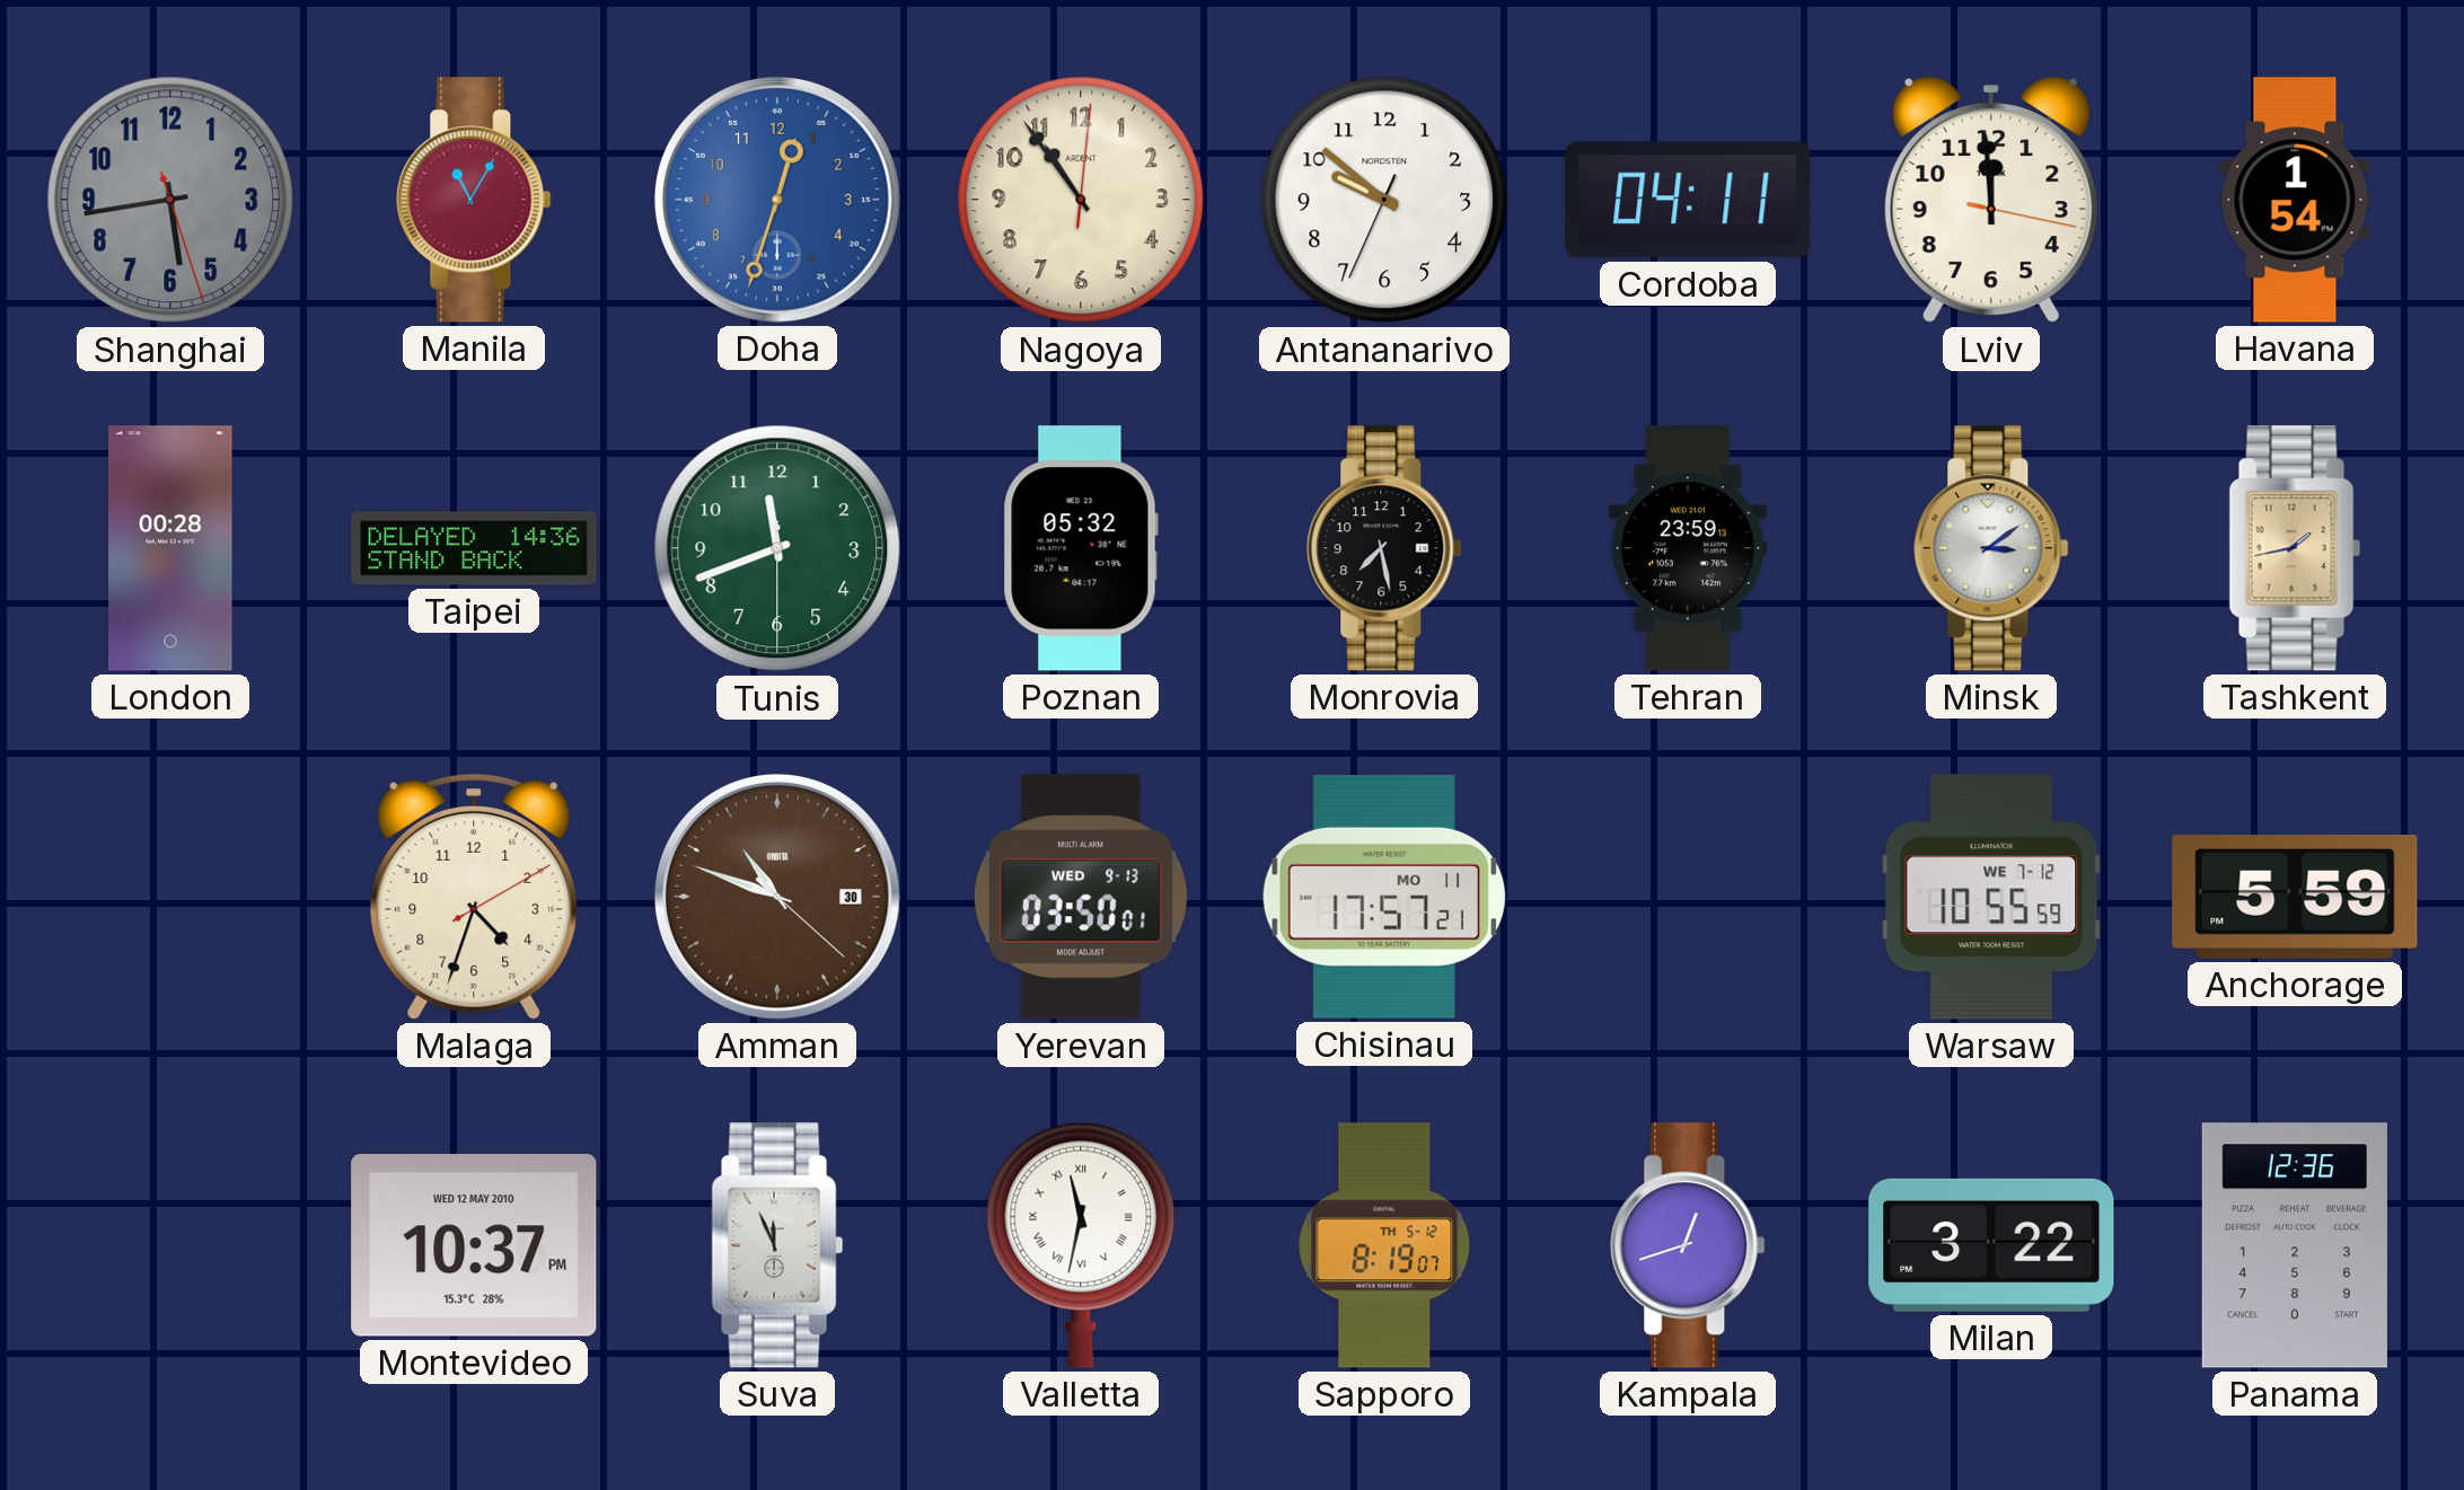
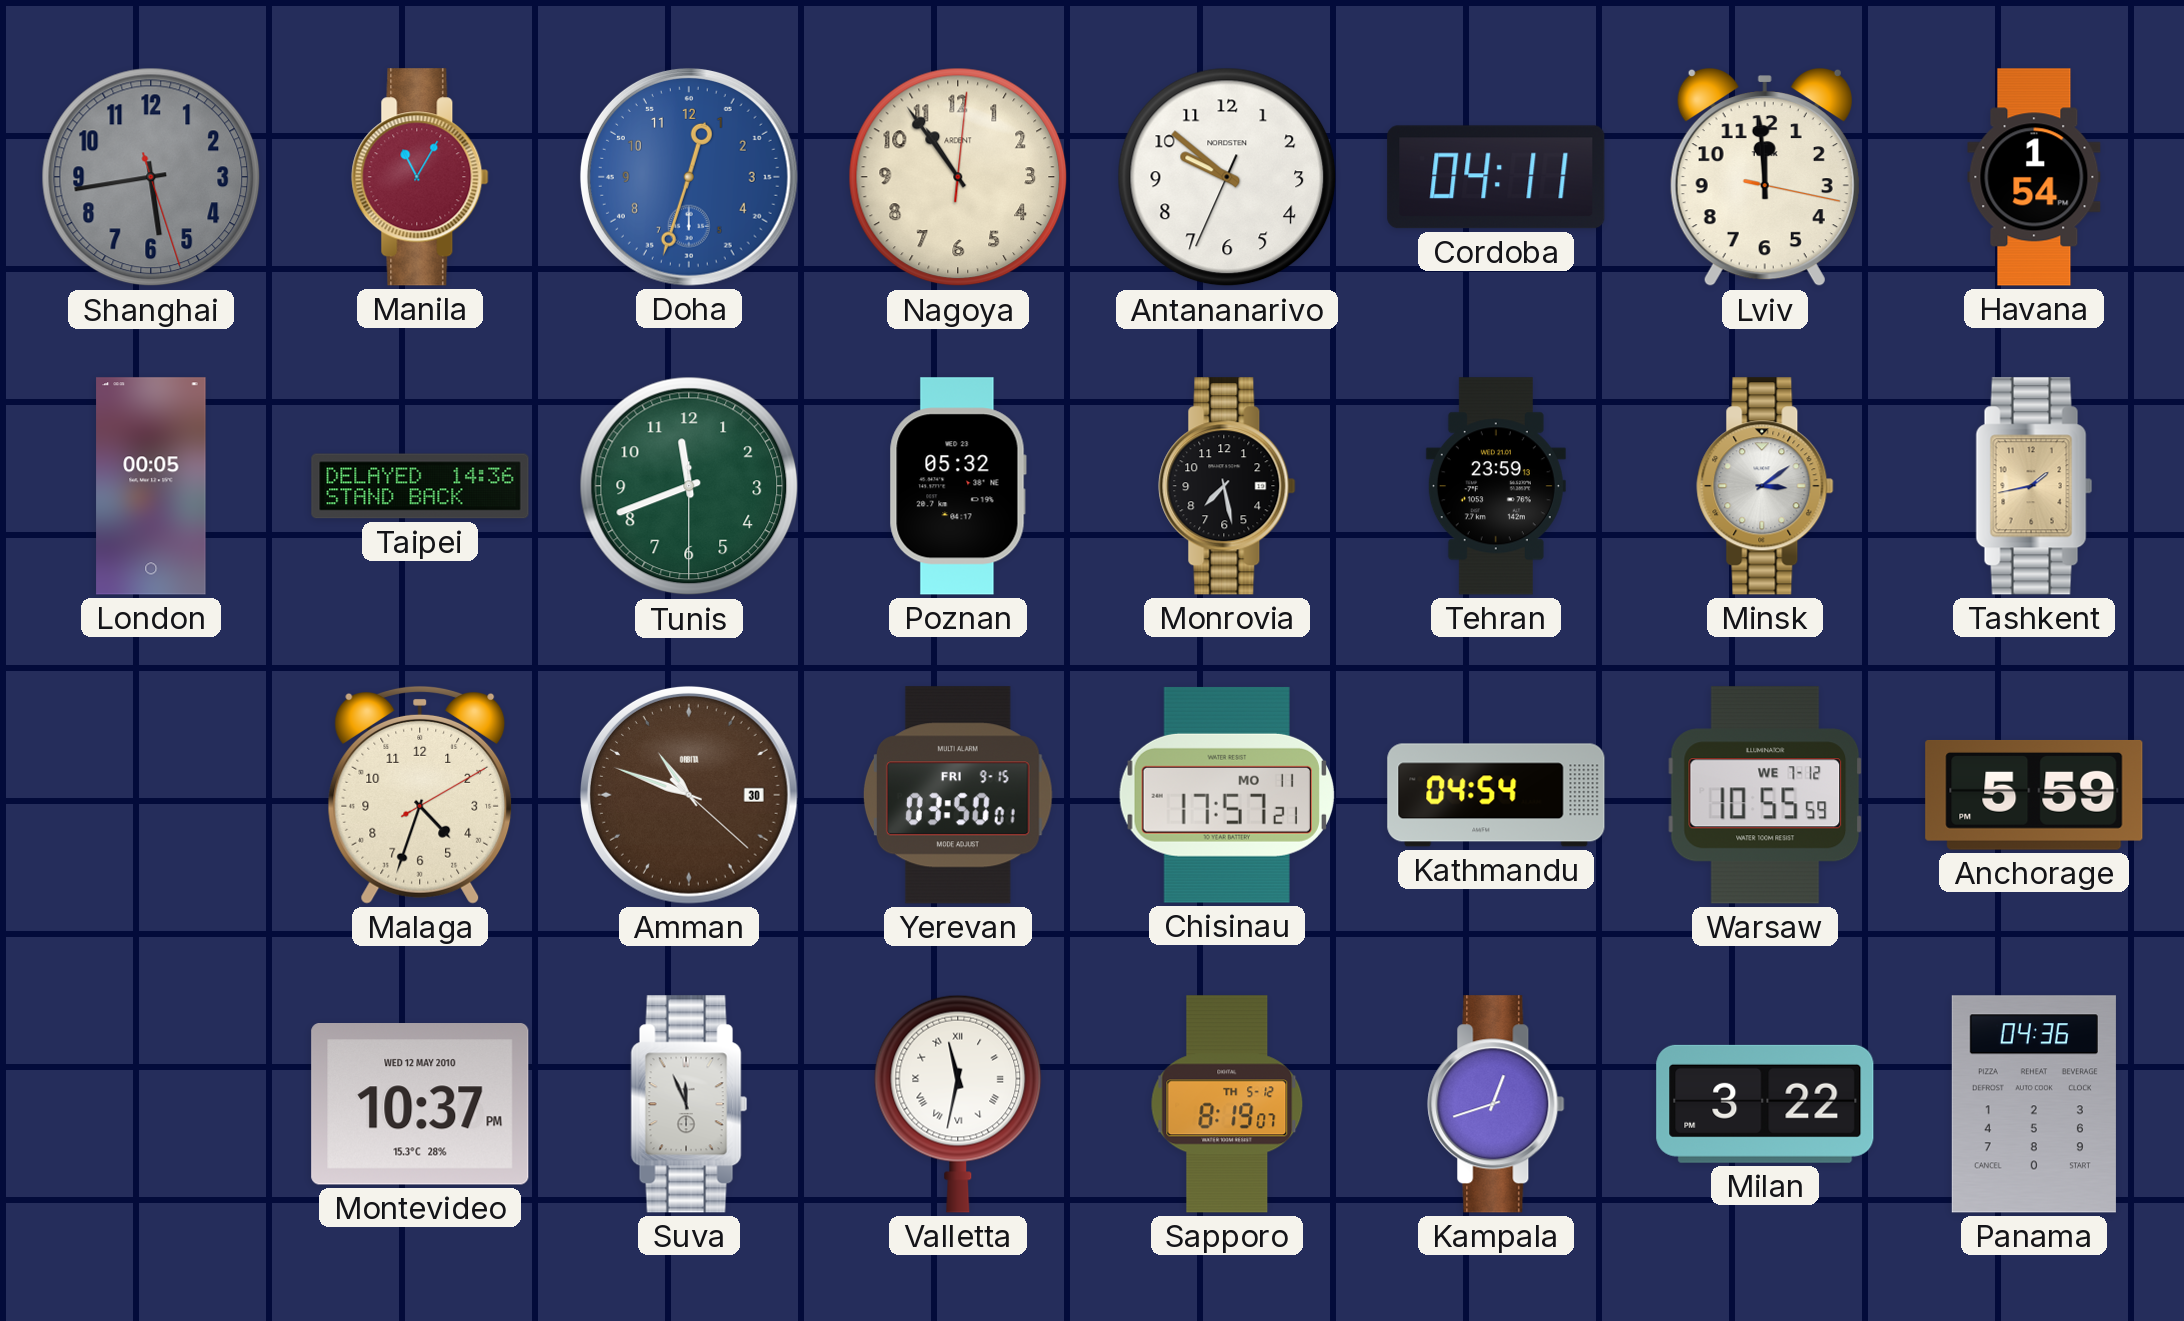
London: 00:28 -> 00:05 (151, 486)
Yerevan date: WED 9-13 -> FRI 9-15 (958, 795)
Kathmandu: none -> 04:54 (1496, 795)
Panama: 12:36 -> 04:36 (2034, 1104)
